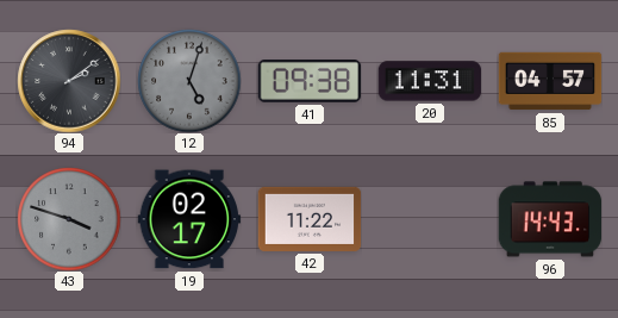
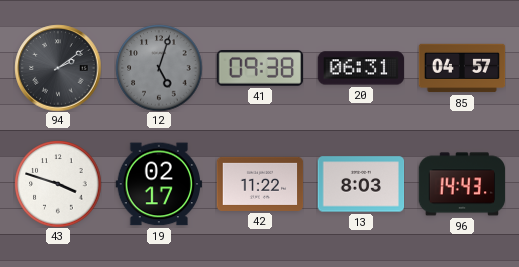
20: 11:31 -> 06:31 (361, 68)
43 dial: grey -> white (58, 184)
13: none -> 8:03 (361, 184)
